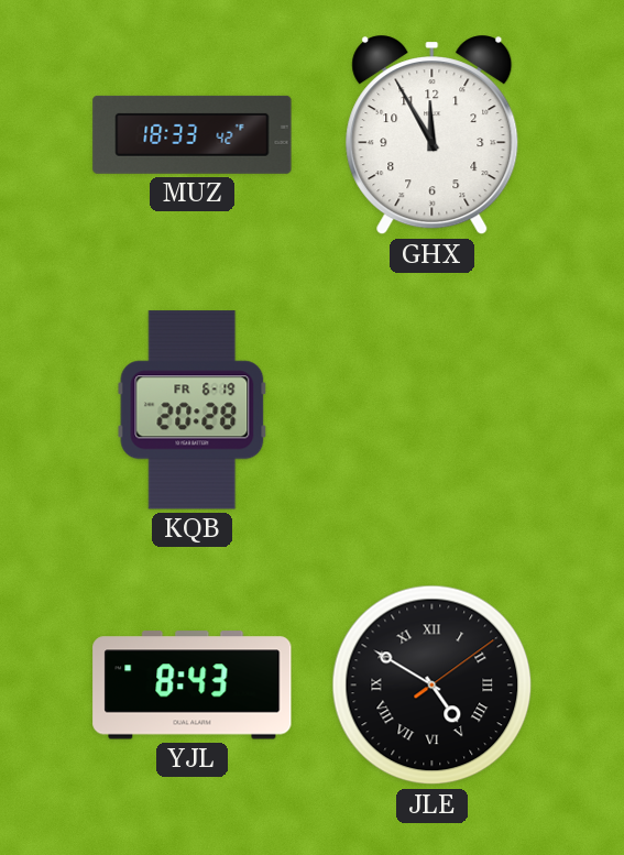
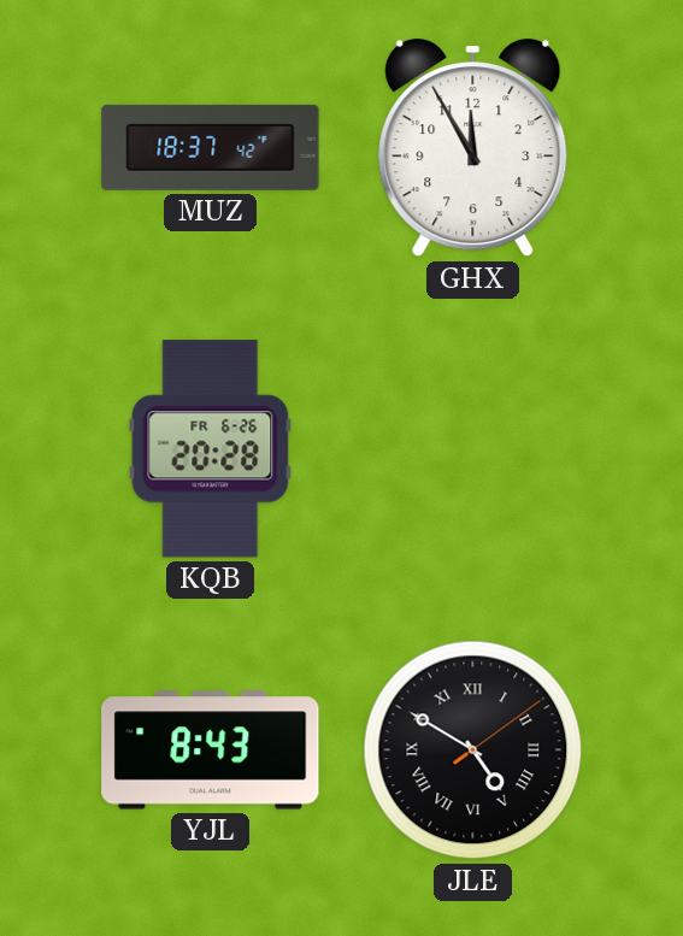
MUZ: 18:33 -> 18:37 (211, 147)
KQB date: FR 6-19 -> FR 6-26 (211, 449)
